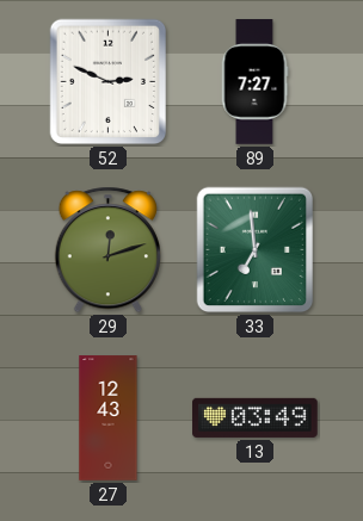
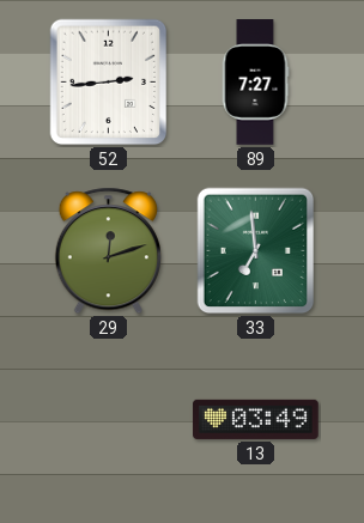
52: 2:49 -> 2:44 (109, 83)
27: 12:43 -> none (109, 418)
